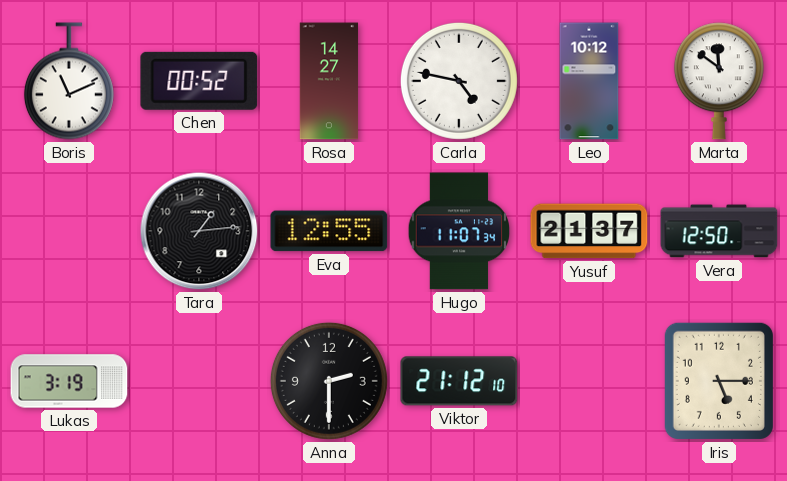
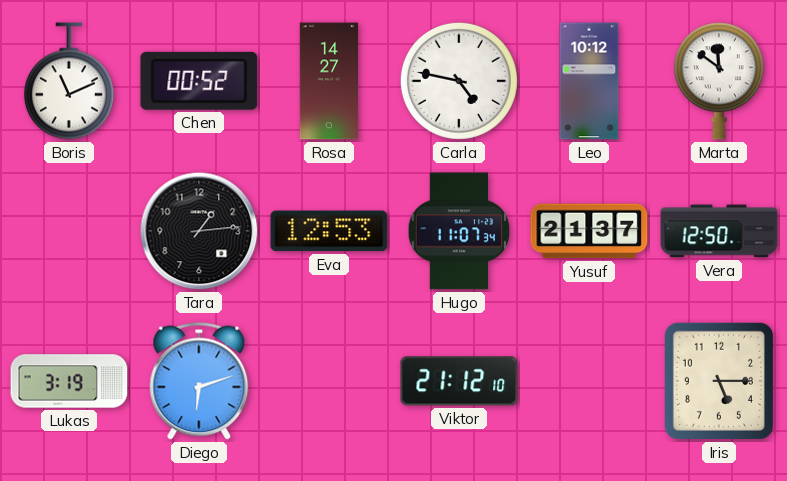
Eva: 12:55 -> 12:53 (329, 231)
Diego: none -> 6:12 (199, 381)
Anna: 2:30 -> none (329, 381)
